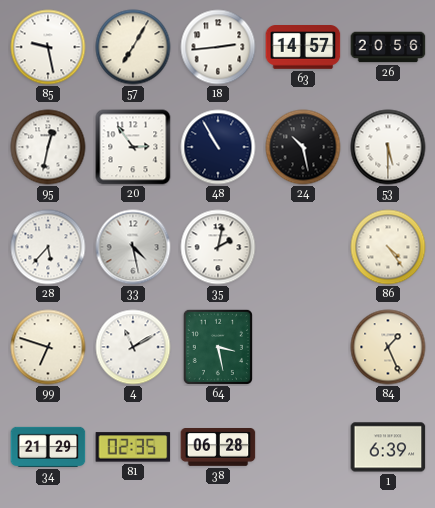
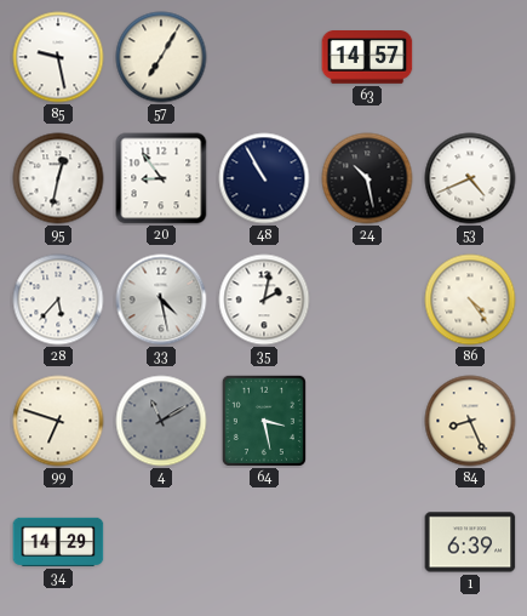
18: 2:44 -> none (218, 47)
26: 20:56 -> none (388, 47)
20: 2:54 -> 8:54 (161, 178)
53: 5:30 -> 4:41 (470, 178)
4 dial: white -> grey (161, 421)
84: 1:26 -> 8:26 (470, 421)
34: 21:29 -> 14:29 (58, 542)
81: 02:35 -> none (133, 447)
38: 06:28 -> none (218, 447)
